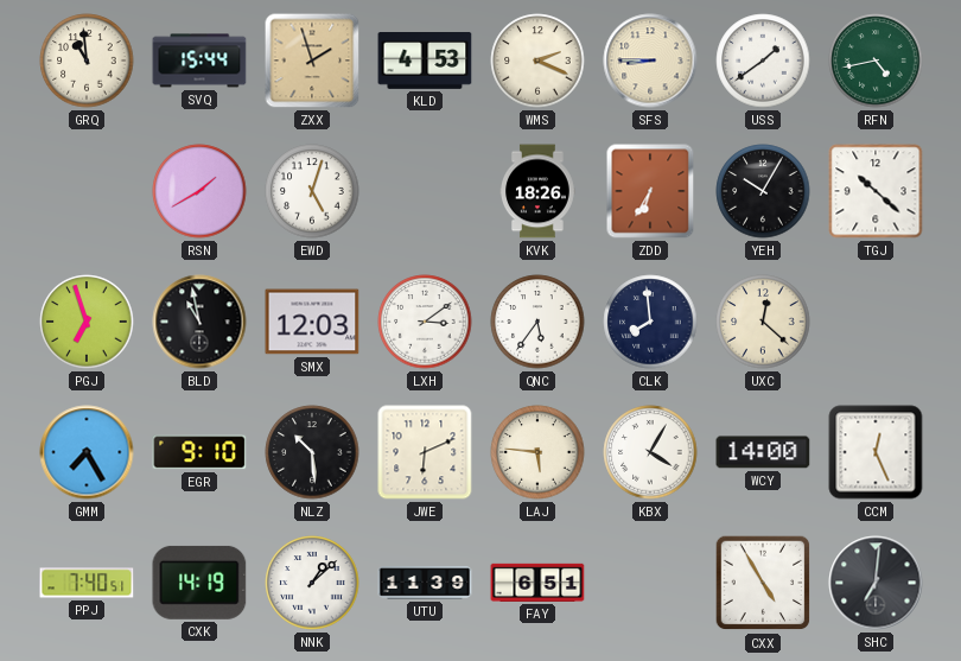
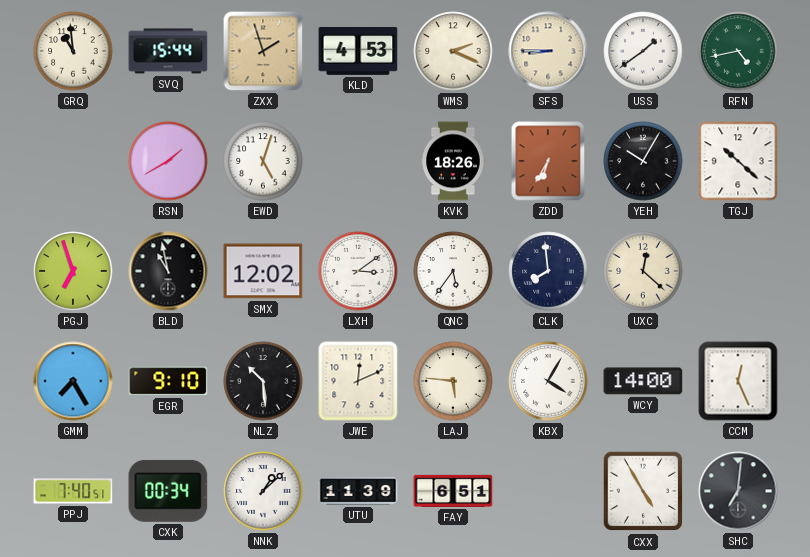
SMX: 12:03 -> 12:02 (263, 271)
JWE: 6:11 -> 12:11 (358, 381)
CXK: 14:19 -> 00:34 (168, 491)
